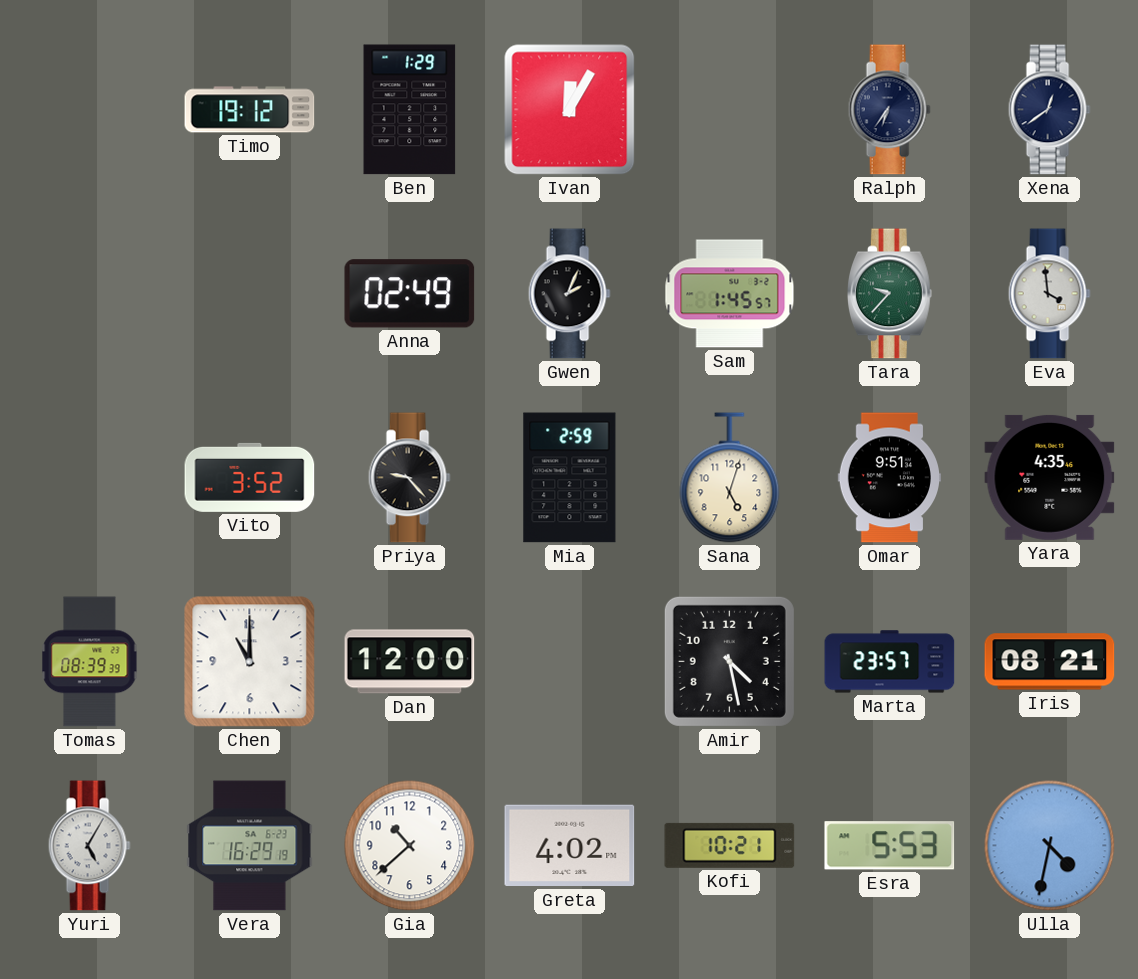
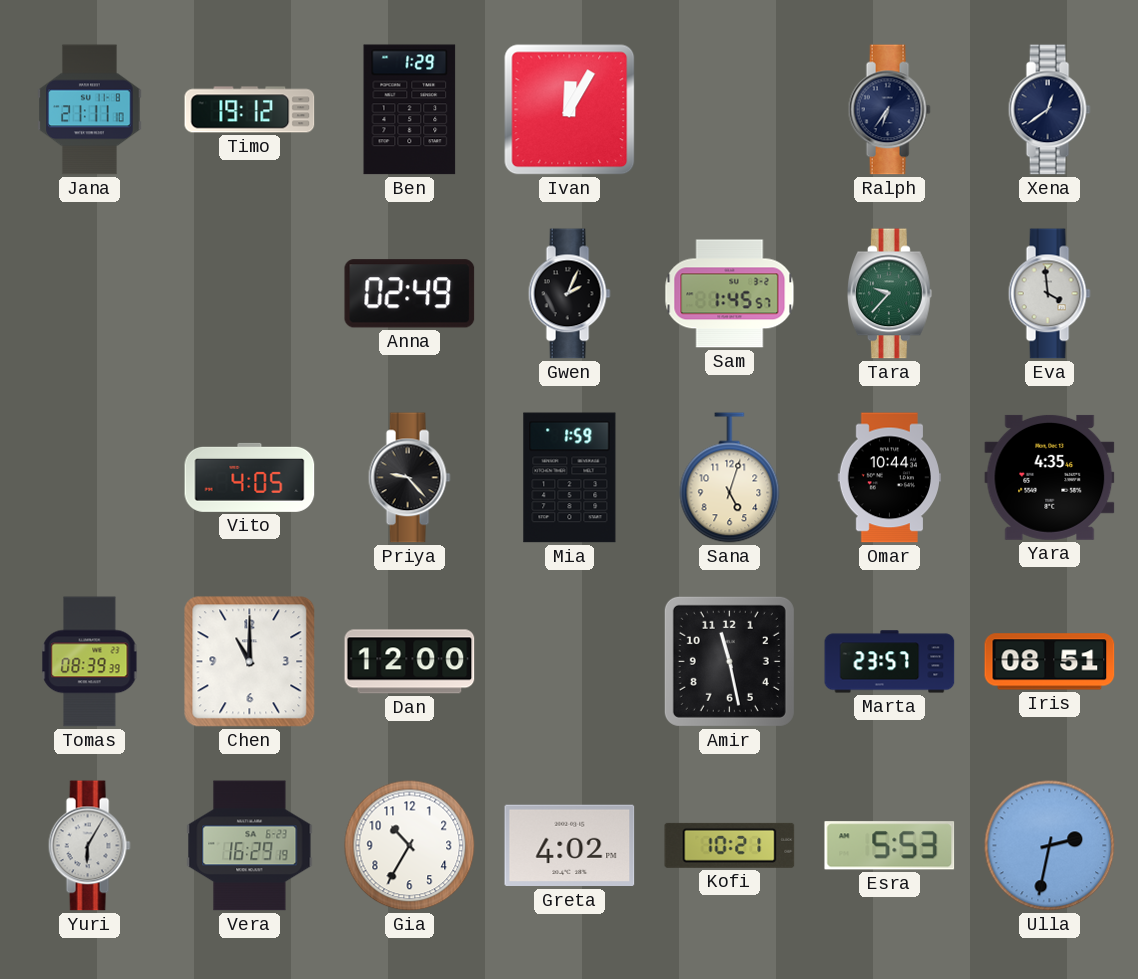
Jana: none -> 21:11 (90, 110)
Vito: 3:52 -> 4:05 (250, 477)
Mia: 2:59 -> 1:59 (570, 478)
Omar: 9:51 -> 10:44 (889, 478)
Amir: 4:28 -> 11:28 (729, 661)
Iris: 08:21 -> 08:51 (1050, 662)
Yuri: 5:05 -> 6:05 (89, 846)
Gia: 10:38 -> 10:35 (410, 846)
Ulla: 4:32 -> 2:32 (1050, 846)
